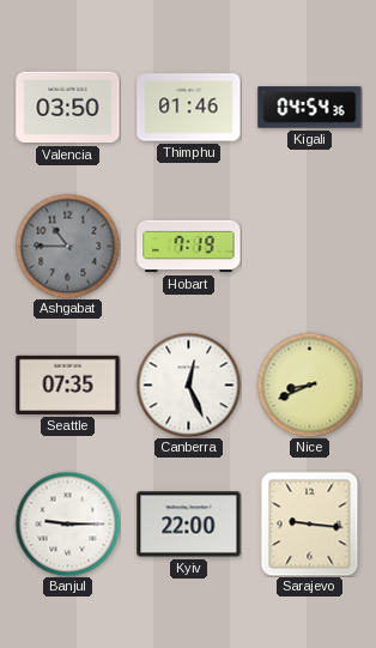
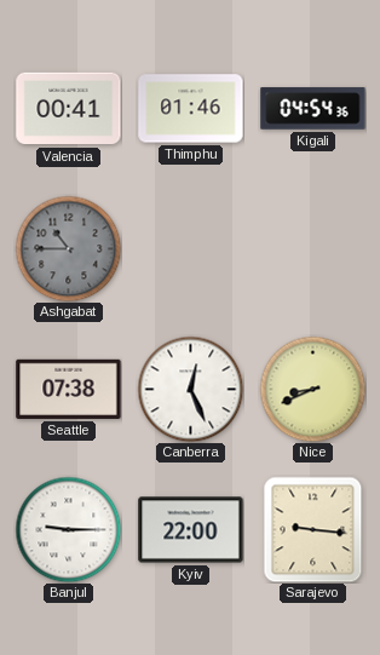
Valencia: 03:50 -> 00:41 (69, 109)
Hobart: 7:19 -> none (189, 247)
Seattle: 07:35 -> 07:38 (69, 389)
